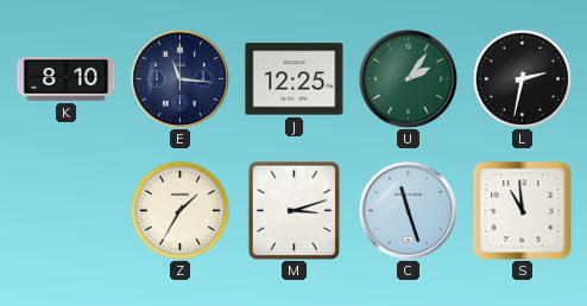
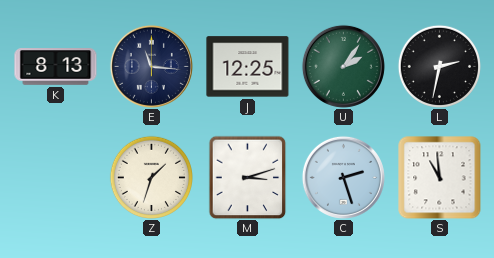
K: 8:10 -> 8:13 (56, 67)
Z: 1:35 -> 1:33 (151, 177)
C: 11:27 -> 2:27 (343, 177)
